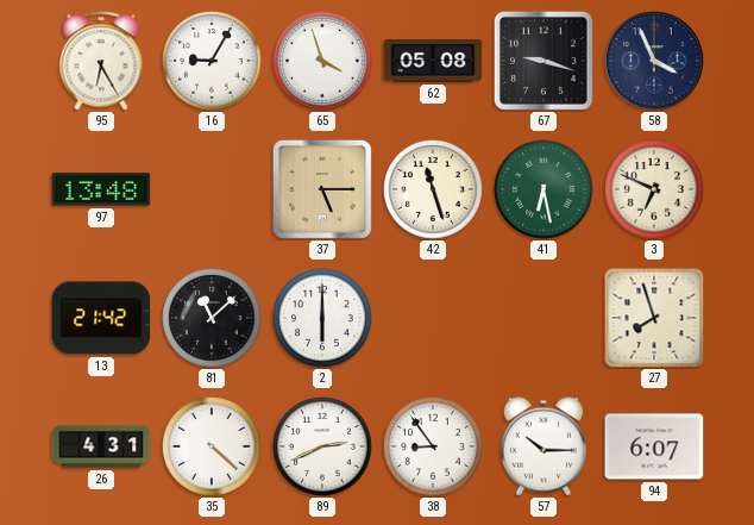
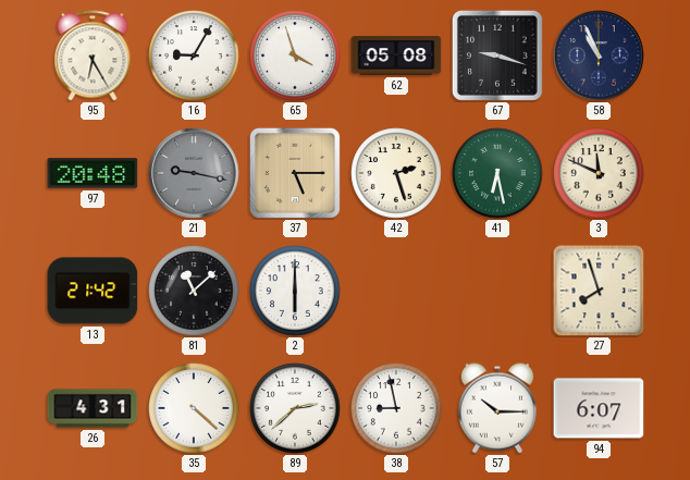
58: 3:56 -> 10:56 (599, 56)
97: 13:48 -> 20:48 (93, 173)
21: none -> 9:17 (194, 173)
42: 11:27 -> 2:27 (396, 173)
3: 6:49 -> 11:49 (599, 173)
89: 2:41 -> 2:38 (295, 408)
38: 8:54 -> 8:58 (396, 408)
